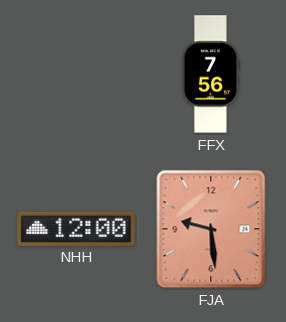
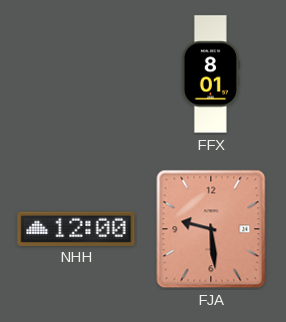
FFX: 7:56 -> 8:01 (210, 74)
